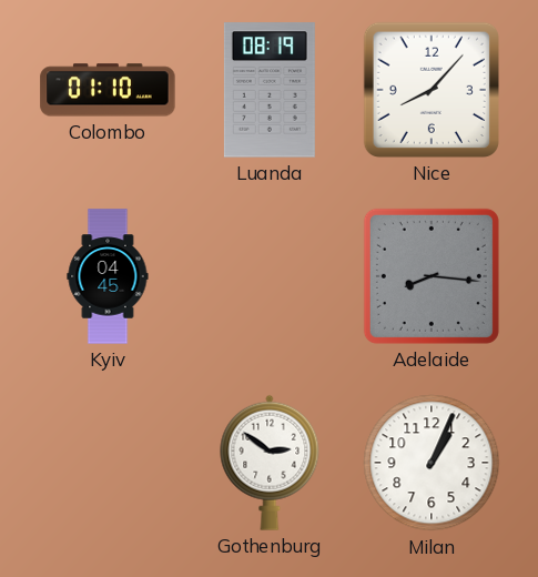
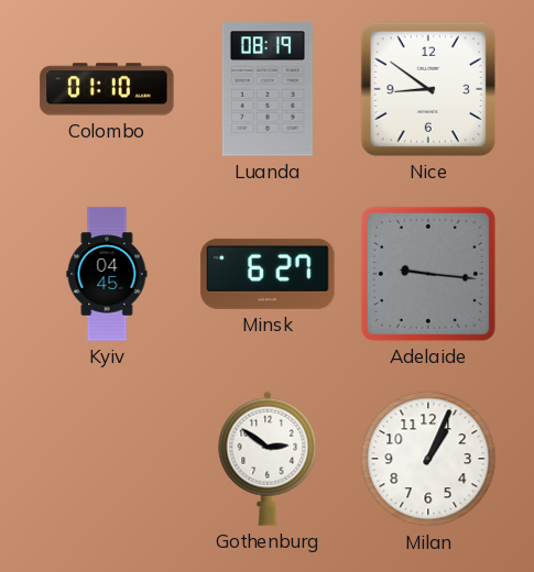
Nice: 8:07 -> 8:51 (428, 89)
Minsk: none -> 6:27 (268, 274)
Adelaide: 8:16 -> 9:16 (428, 274)
